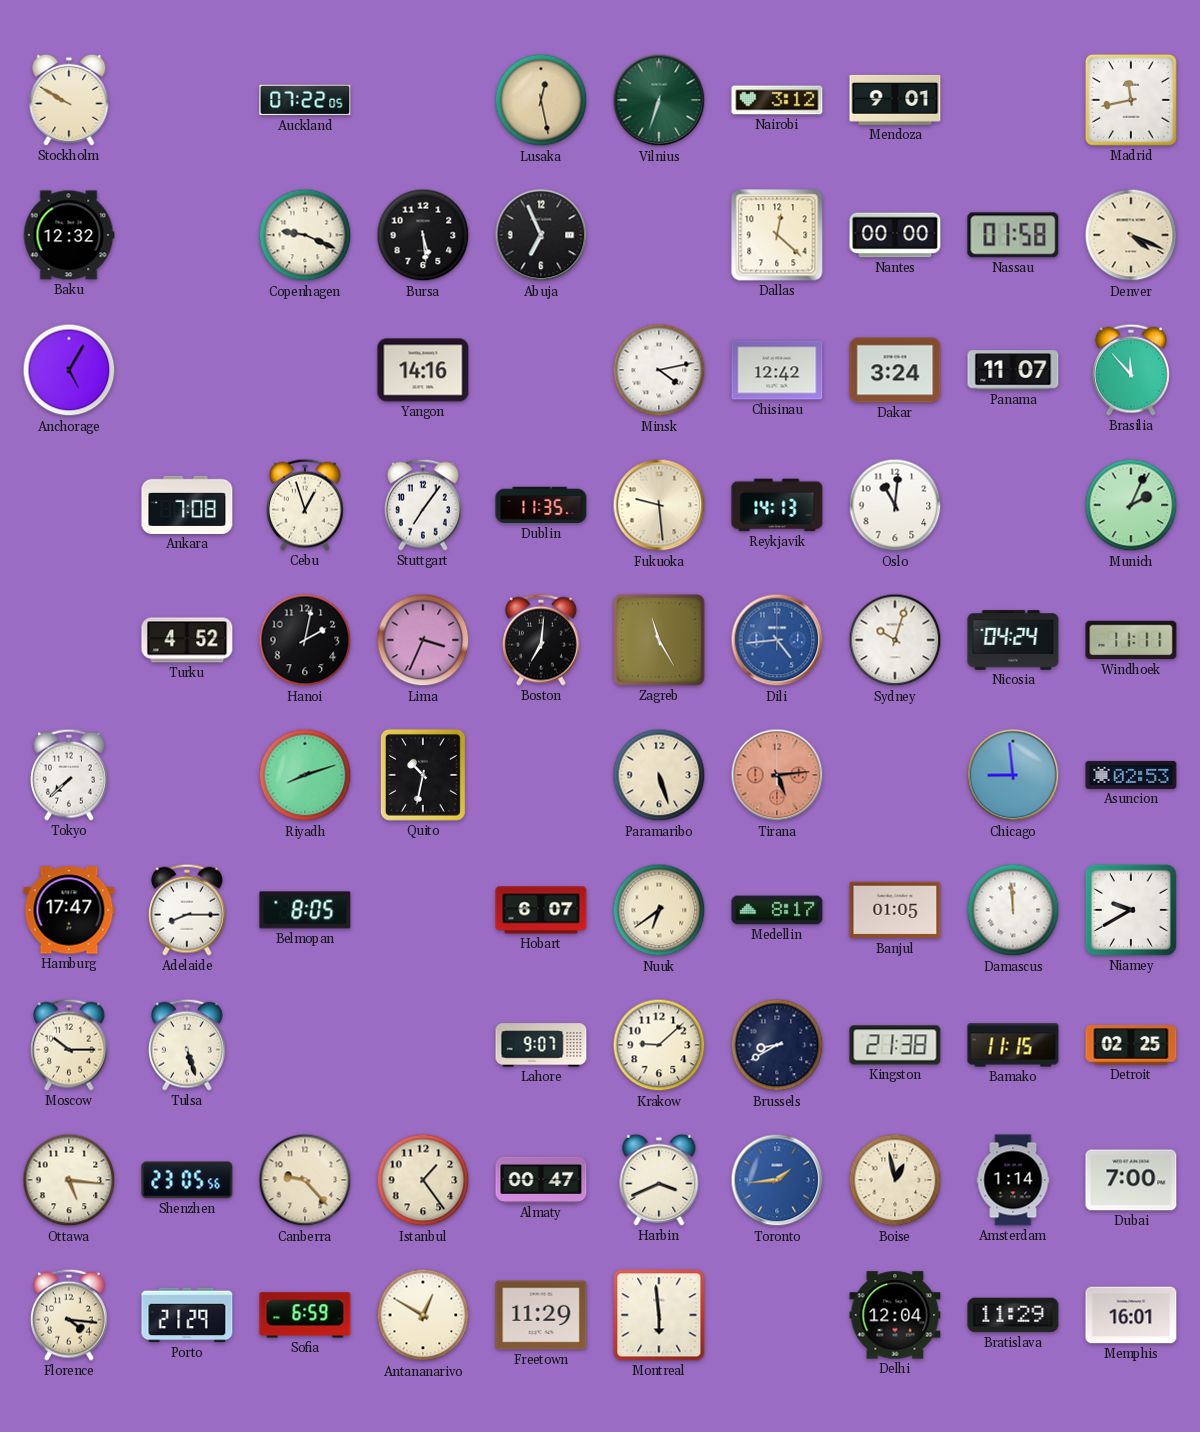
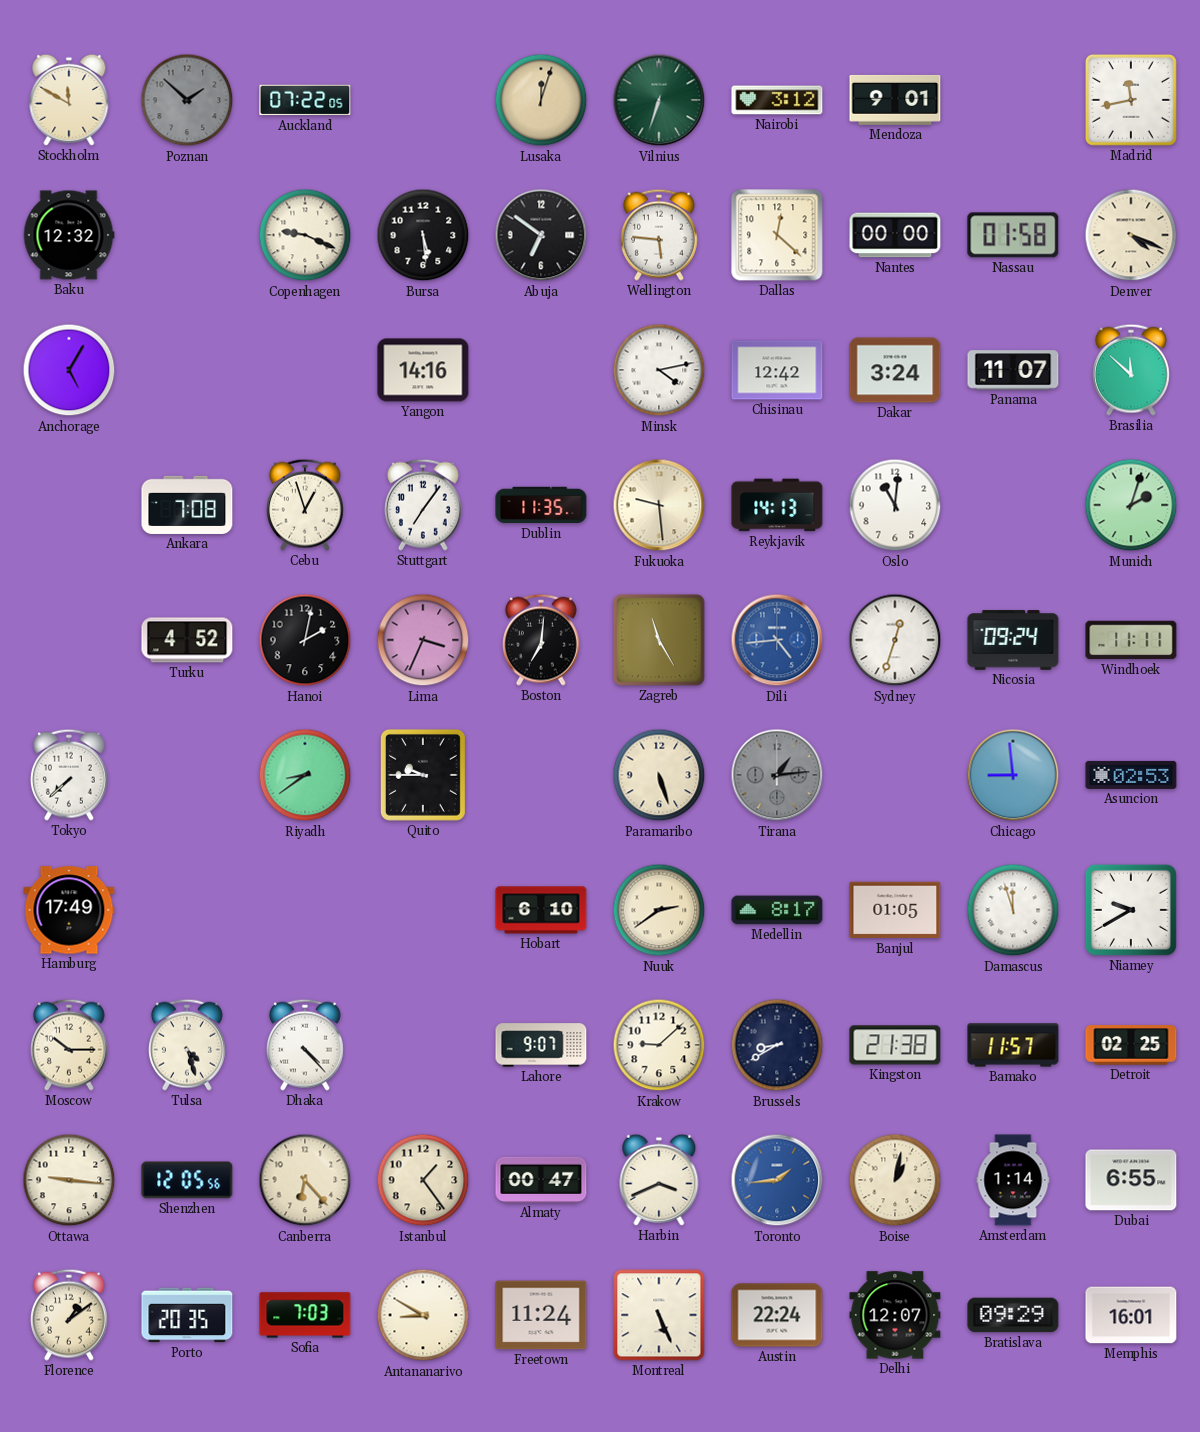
Stockholm: 9:50 -> 11:50 (69, 100)
Poznan: none -> 1:52 (187, 100)
Lusaka: 12:28 -> 12:03 (541, 100)
Abuja: 6:56 -> 6:51 (541, 235)
Wellington: none -> 5:46 (659, 235)
Brasilia: 11:53 -> 11:52 (1131, 370)
Munich: 2:04 -> 2:03 (1131, 505)
Sydney: 10:03 -> 12:33 (895, 640)
Nicosia: 04:24 -> 09:24 (1013, 640)
Riyadh: 8:12 -> 8:39 (305, 775)
Quito: 10:32 -> 9:45 (423, 775)
Tirana: 5:14 -> 1:14 (777, 775)
Tirana dial: salmon -> grey (777, 775)
Hamburg: 17:47 -> 17:49 (69, 910)
Adelaide: 8:15 -> none (187, 910)
Belmopan: 8:05 -> none (305, 910)
Hobart: 6:07 -> 6:10 (541, 910)
Nuuk: 6:39 -> 2:39 (659, 910)
Damascus: 11:59 -> 11:57 (1013, 910)
Tulsa: 5:27 -> 4:27 (187, 1045)
Dhaka: none -> 4:23 (305, 1045)
Bamako: 11:15 -> 11:57 (1013, 1045)
Ottawa: 5:16 -> 9:16 (69, 1180)
Shenzhen: 23:05 -> 12:05 (187, 1180)
Canberra: 9:23 -> 6:23 (305, 1180)
Boise: 12:58 -> 1:02 (895, 1180)
Dubai: 7:00 -> 6:55 (1131, 1180)
Florence: 4:16 -> 1:09 (69, 1315)
Porto: 21:29 -> 20:35 (187, 1315)
Sofia: 6:59 -> 7:03 (305, 1315)
Antananarivo: 12:50 -> 8:50 (423, 1315)
Freetown: 11:29 -> 11:24 (541, 1315)
Montreal: 5:59 -> 5:26 (659, 1315)
Austin: none -> 22:24 (777, 1315)
Delhi: 12:04 -> 12:07 (895, 1315)
Bratislava: 11:29 -> 09:29 (1013, 1315)
